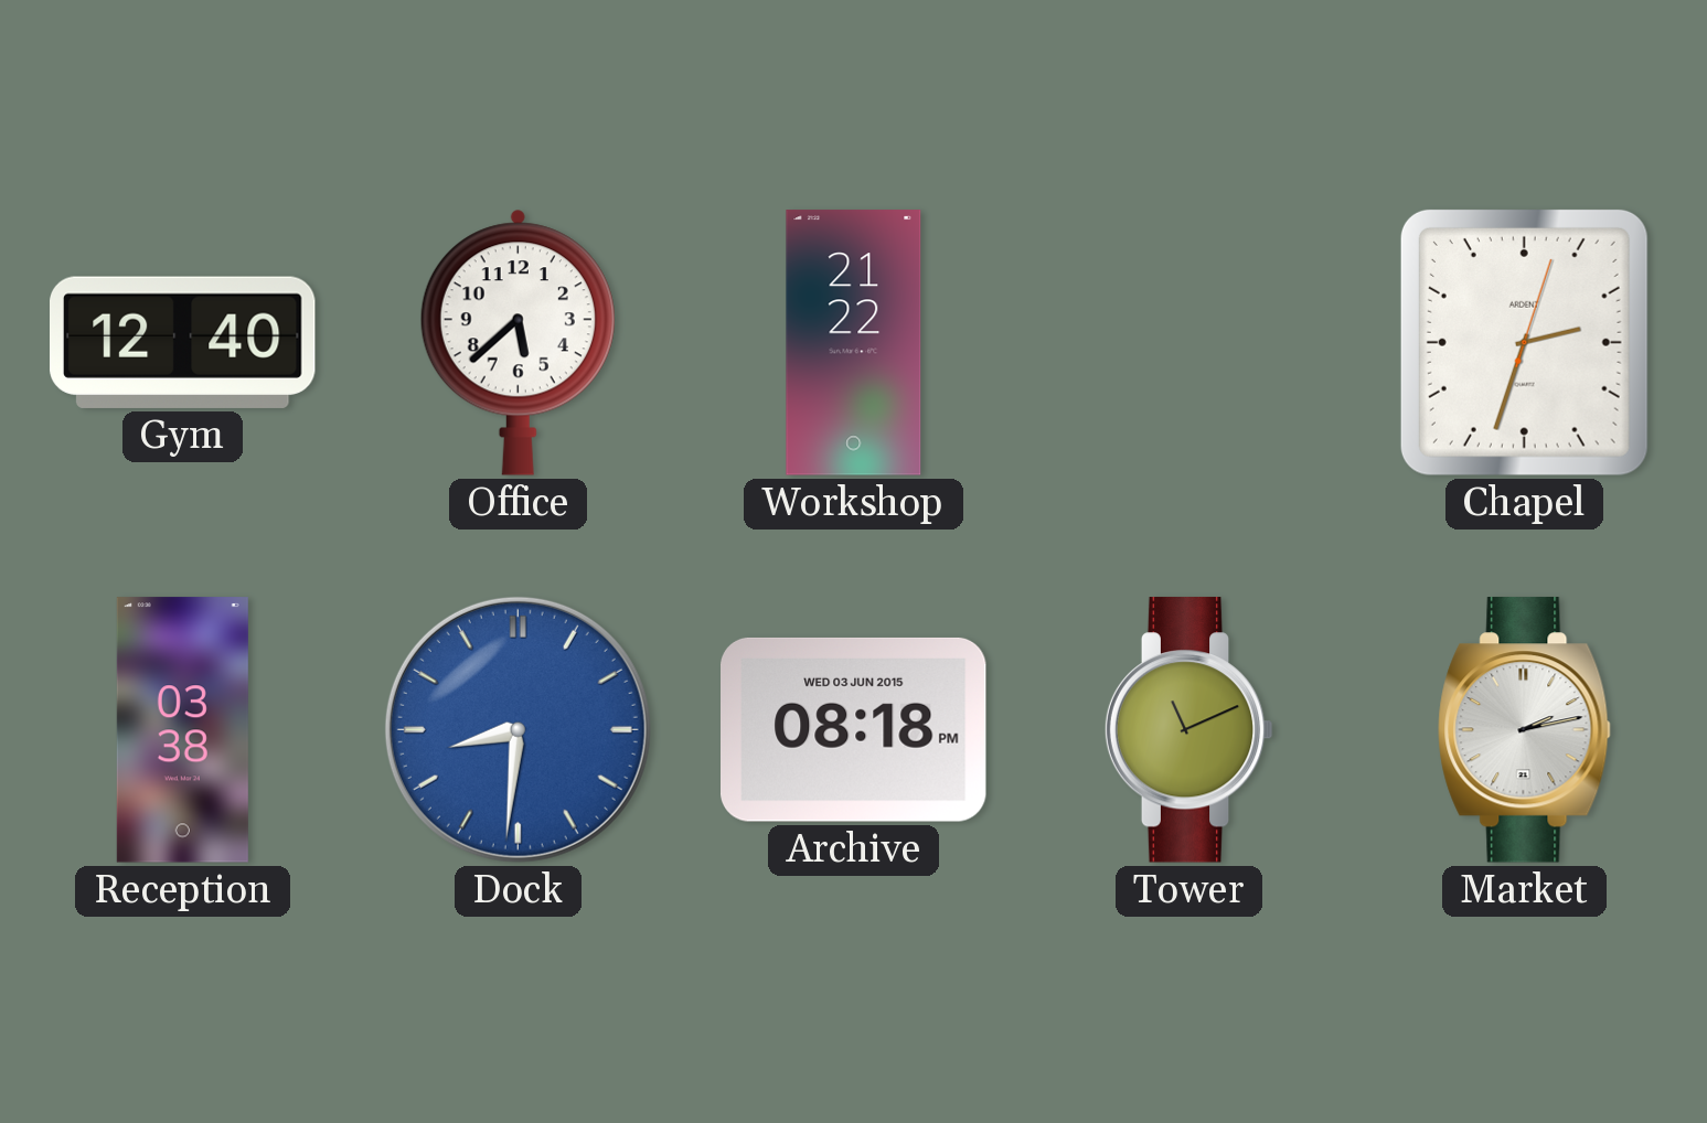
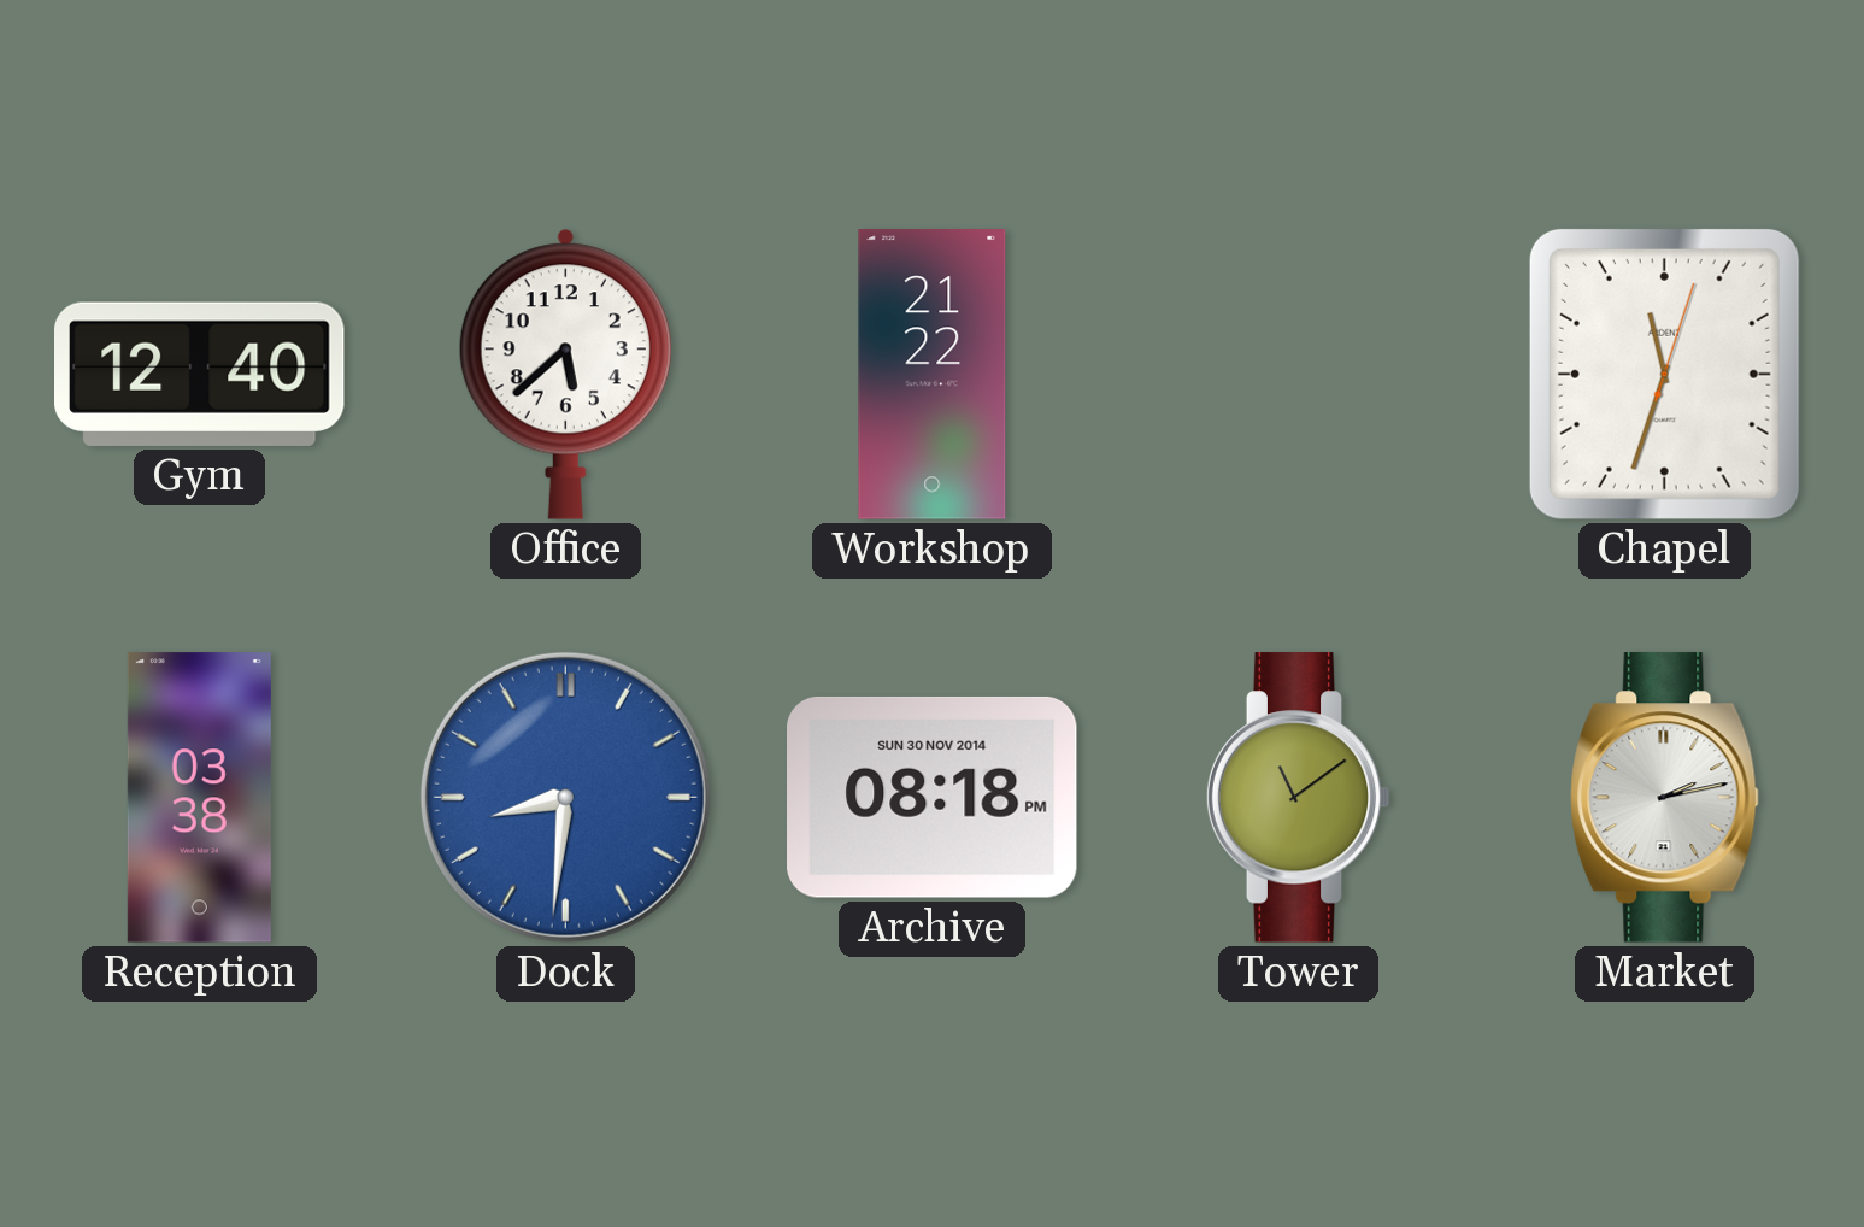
Chapel: 2:33 -> 11:33 (1664, 374)
Archive date: WED 03 JUN 2015 -> SUN 30 NOV 2014 (933, 797)
Tower: 11:11 -> 11:09 (1298, 798)
